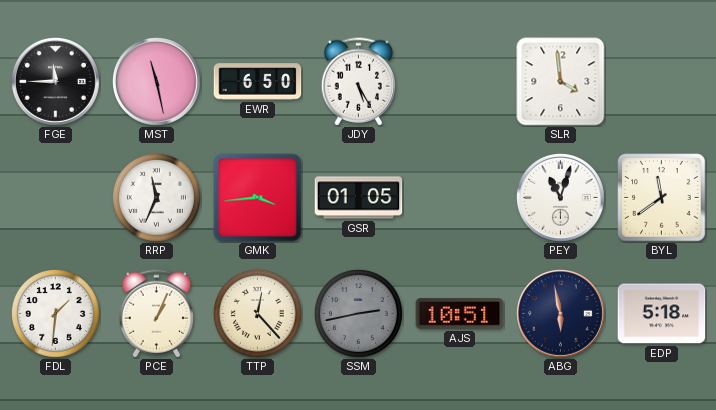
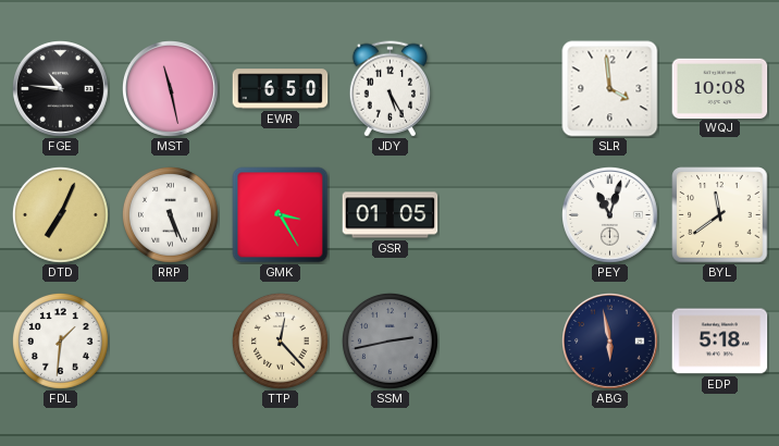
FGE: 11:45 -> 10:46 (61, 89)
WQJ: none -> 10:08 (720, 88)
DTD: none -> 7:04 (60, 214)
RRP: 11:34 -> 5:26 (170, 214)
GMK: 3:44 -> 3:25 (281, 215)
PCE: 1:04 -> none (156, 314)
AJS: 10:51 -> none (460, 314)
